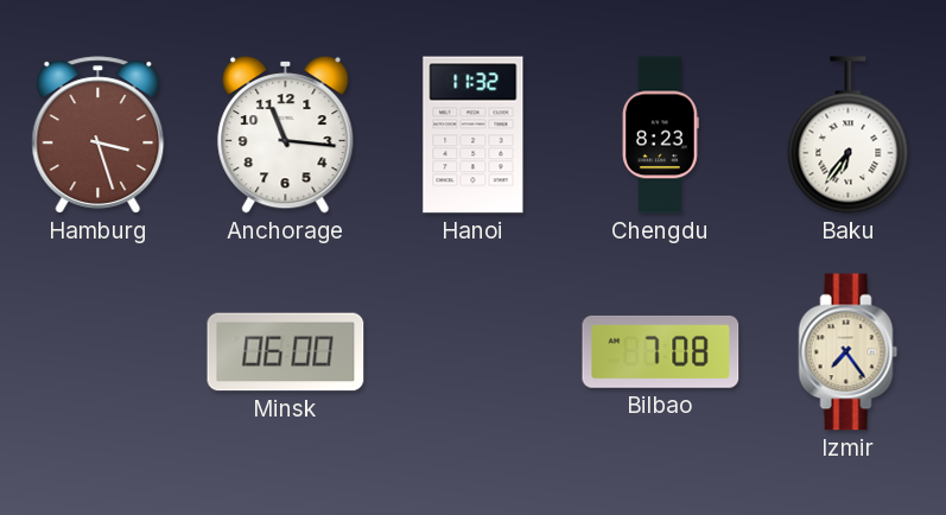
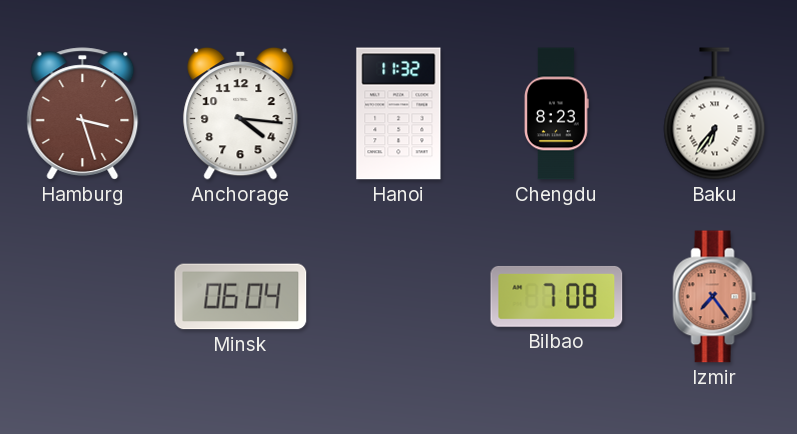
Anchorage: 11:16 -> 4:16 (241, 113)
Minsk: 06:00 -> 06:04 (241, 297)
Izmir dial: cream -> salmon (715, 297)
